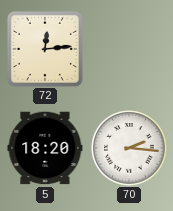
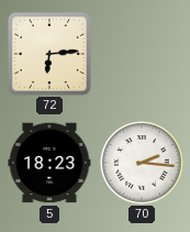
72: 12:14 -> 6:14 (49, 54)
5: 18:20 -> 18:23 (49, 163)
